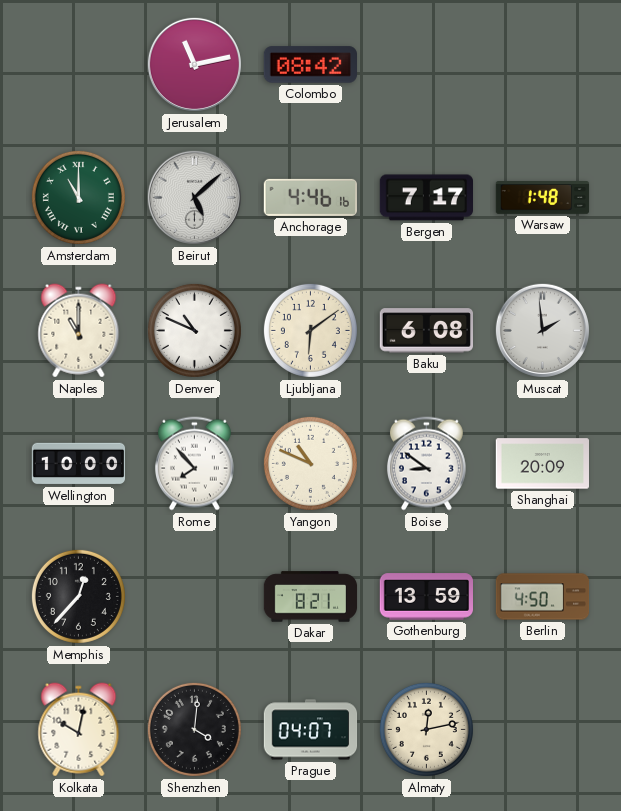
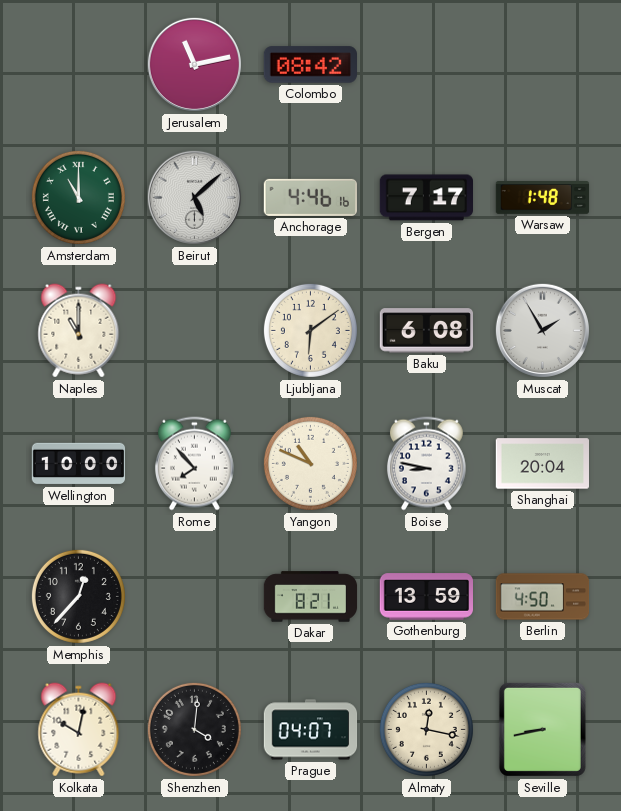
Denver: 10:49 -> none (194, 330)
Muscat: 1:59 -> 1:55 (542, 330)
Boise: 8:51 -> 8:47 (426, 464)
Shanghai: 20:09 -> 20:04 (542, 464)
Almaty: 12:13 -> 12:17 (426, 729)
Seville: none -> 8:43 (542, 729)
